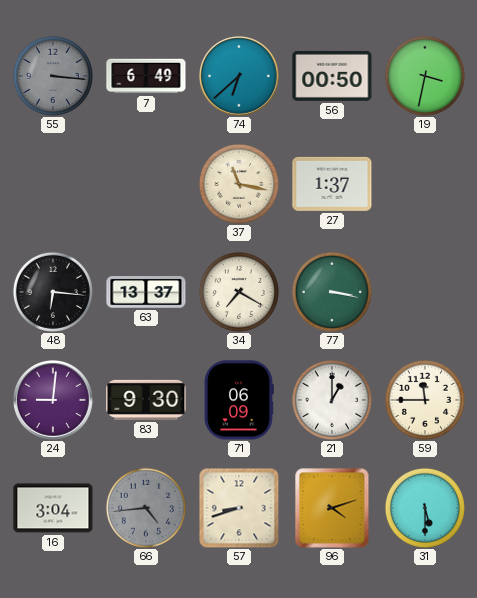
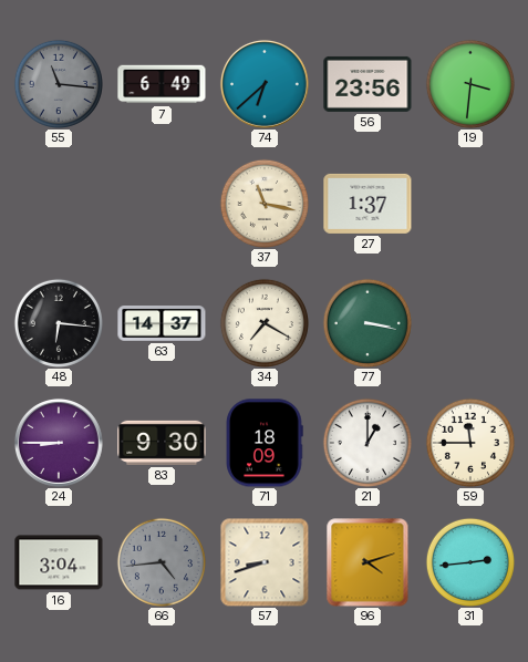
55: 3:16 -> 11:16 (59, 84)
56: 00:50 -> 23:56 (367, 84)
19: 3:32 -> 3:31 (470, 84)
63: 13:37 -> 14:37 (162, 324)
24: 9:01 -> 8:45 (59, 443)
71: 06:09 -> 18:09 (265, 443)
31: 5:30 -> 2:44 (470, 562)
